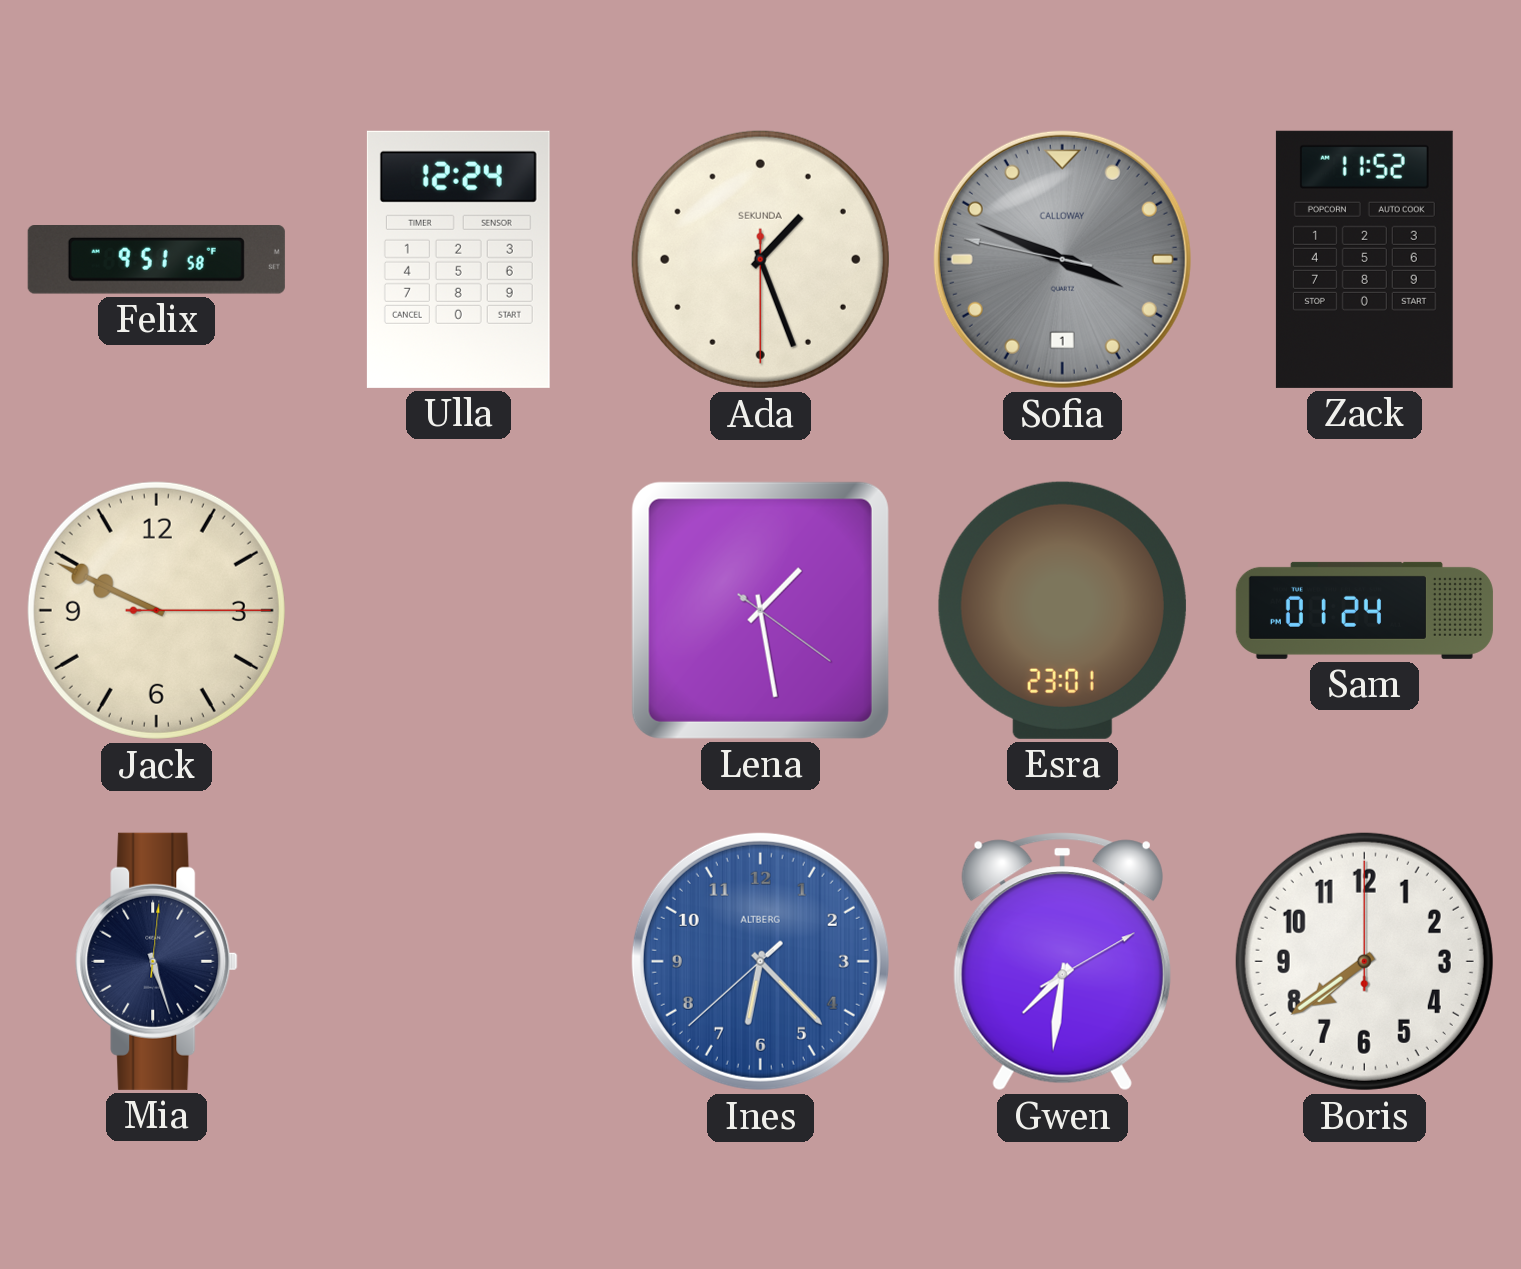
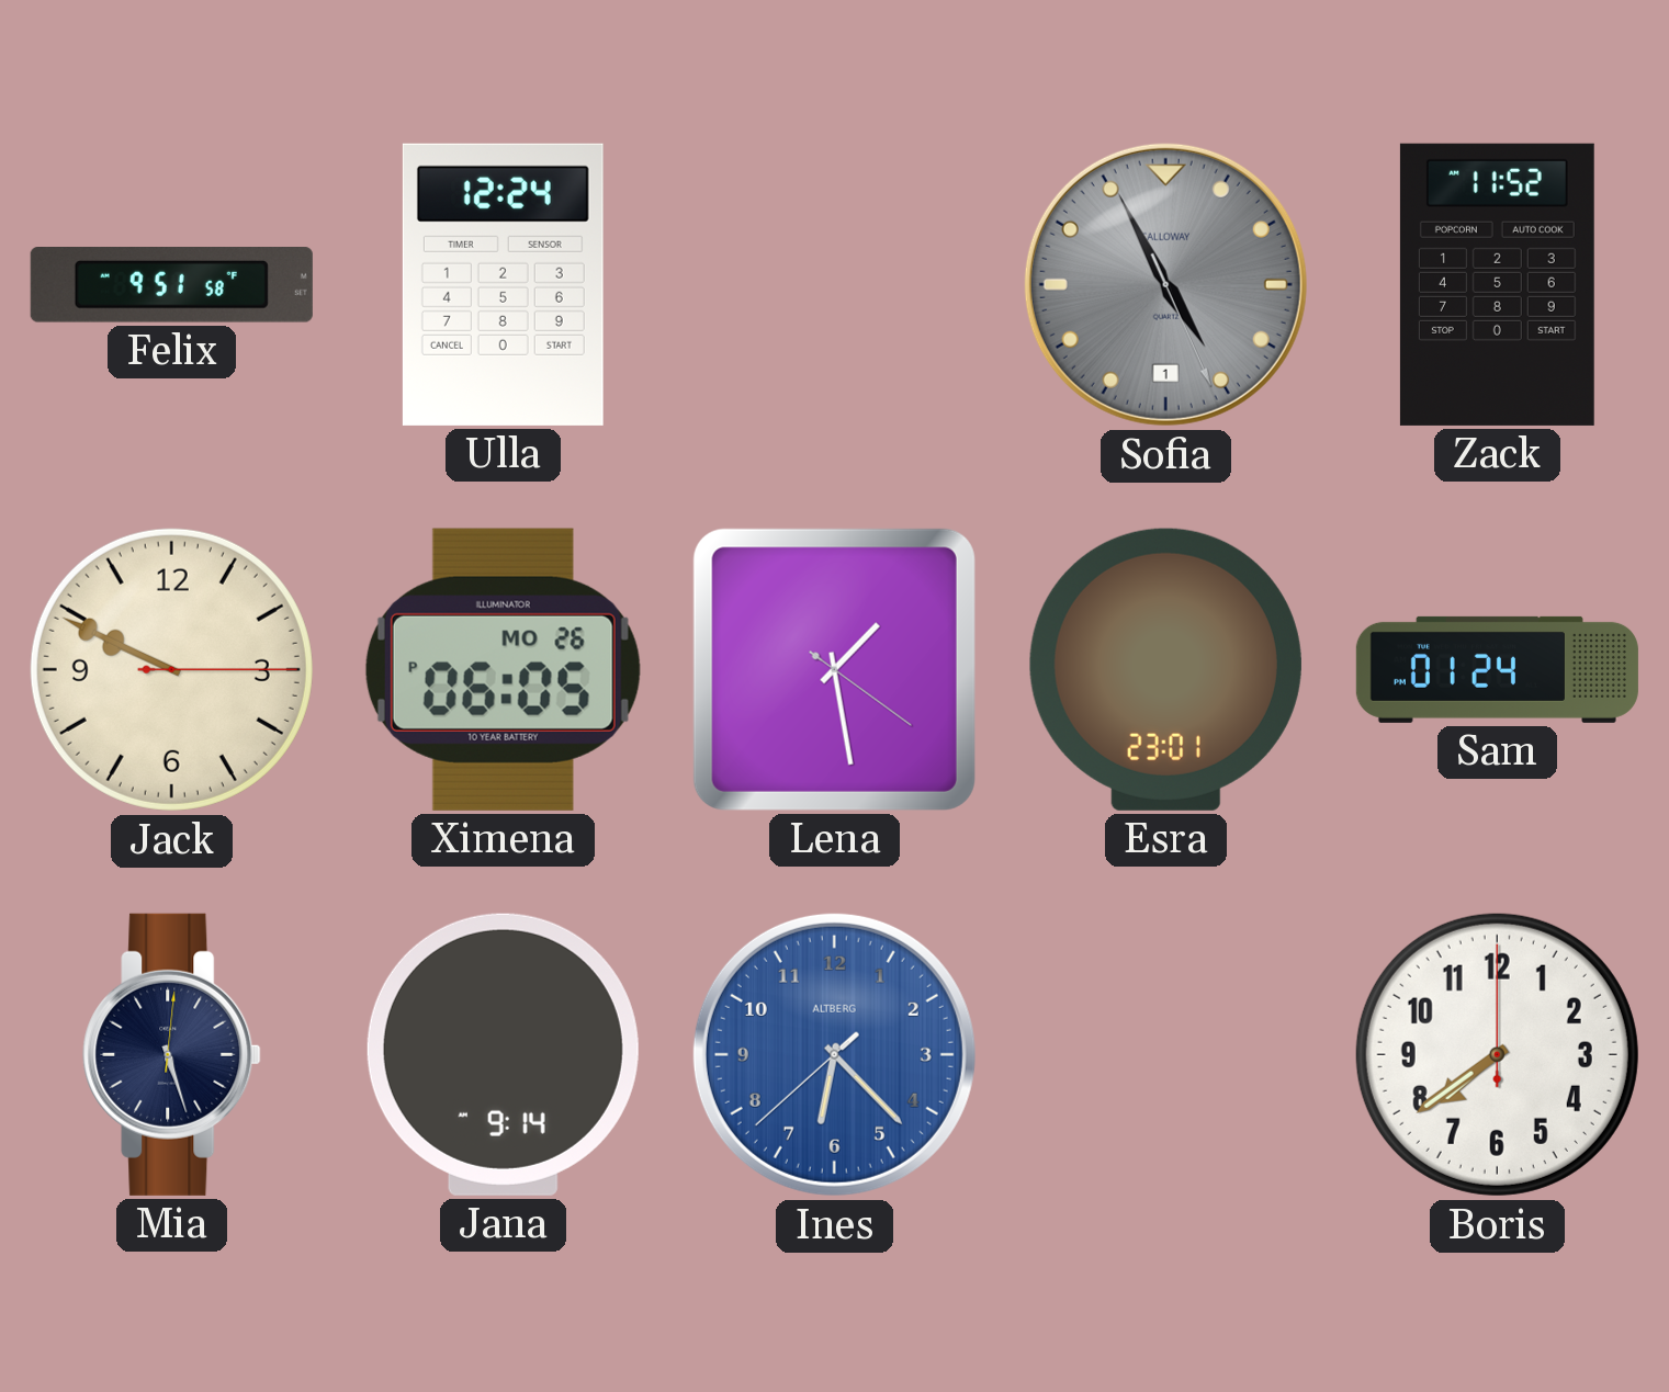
Ada: 1:26 -> none (760, 259)
Sofia: 3:48 -> 4:55 (1165, 284)
Ximena: none -> 06:05 (503, 669)
Jana: none -> 9:14 (503, 1054)
Gwen: 7:31 -> none (1062, 962)
